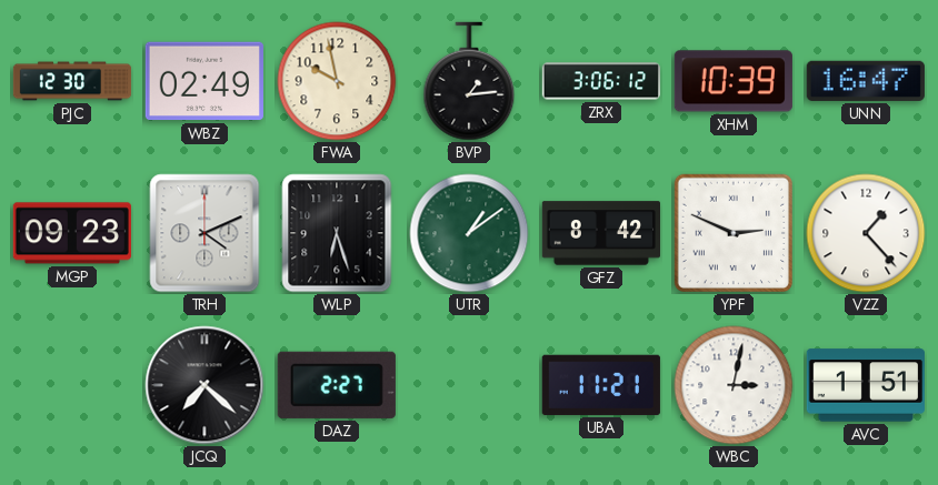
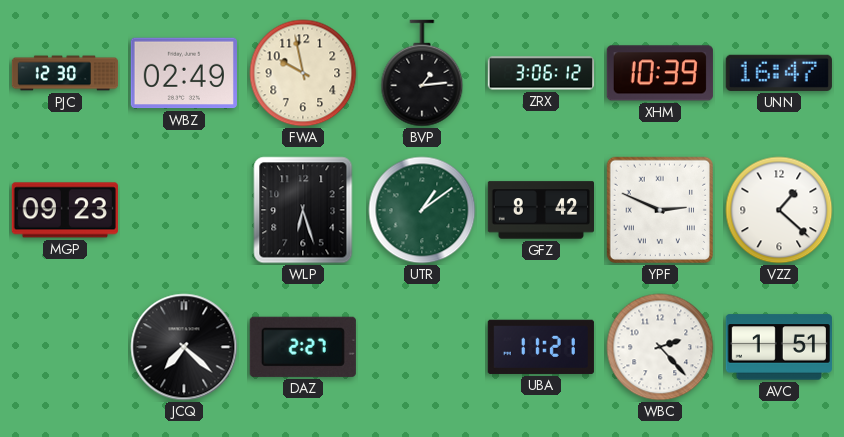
TRH: 4:11 -> none (204, 233)
VZZ: 1:23 -> 1:22 (779, 210)
WBC: 3:02 -> 2:23 (660, 347)
